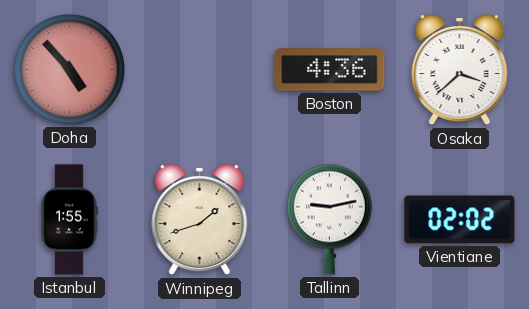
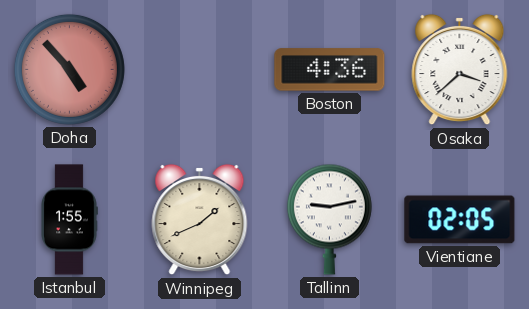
Winnipeg: 1:42 -> 1:41 (200, 220)
Vientiane: 02:02 -> 02:05 (460, 220)
